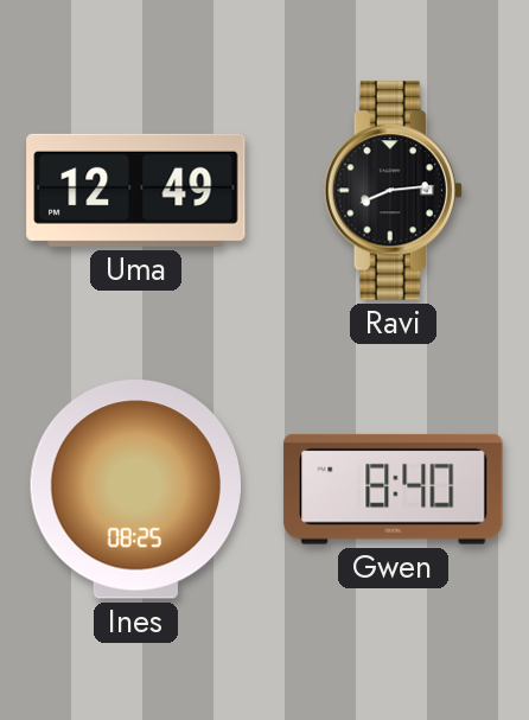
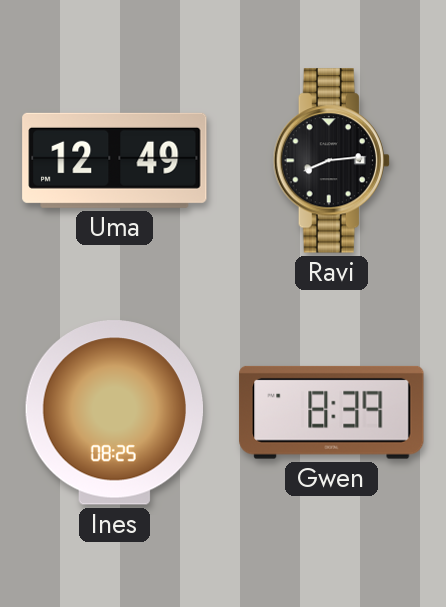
Gwen: 8:40 -> 8:39 (332, 412)
